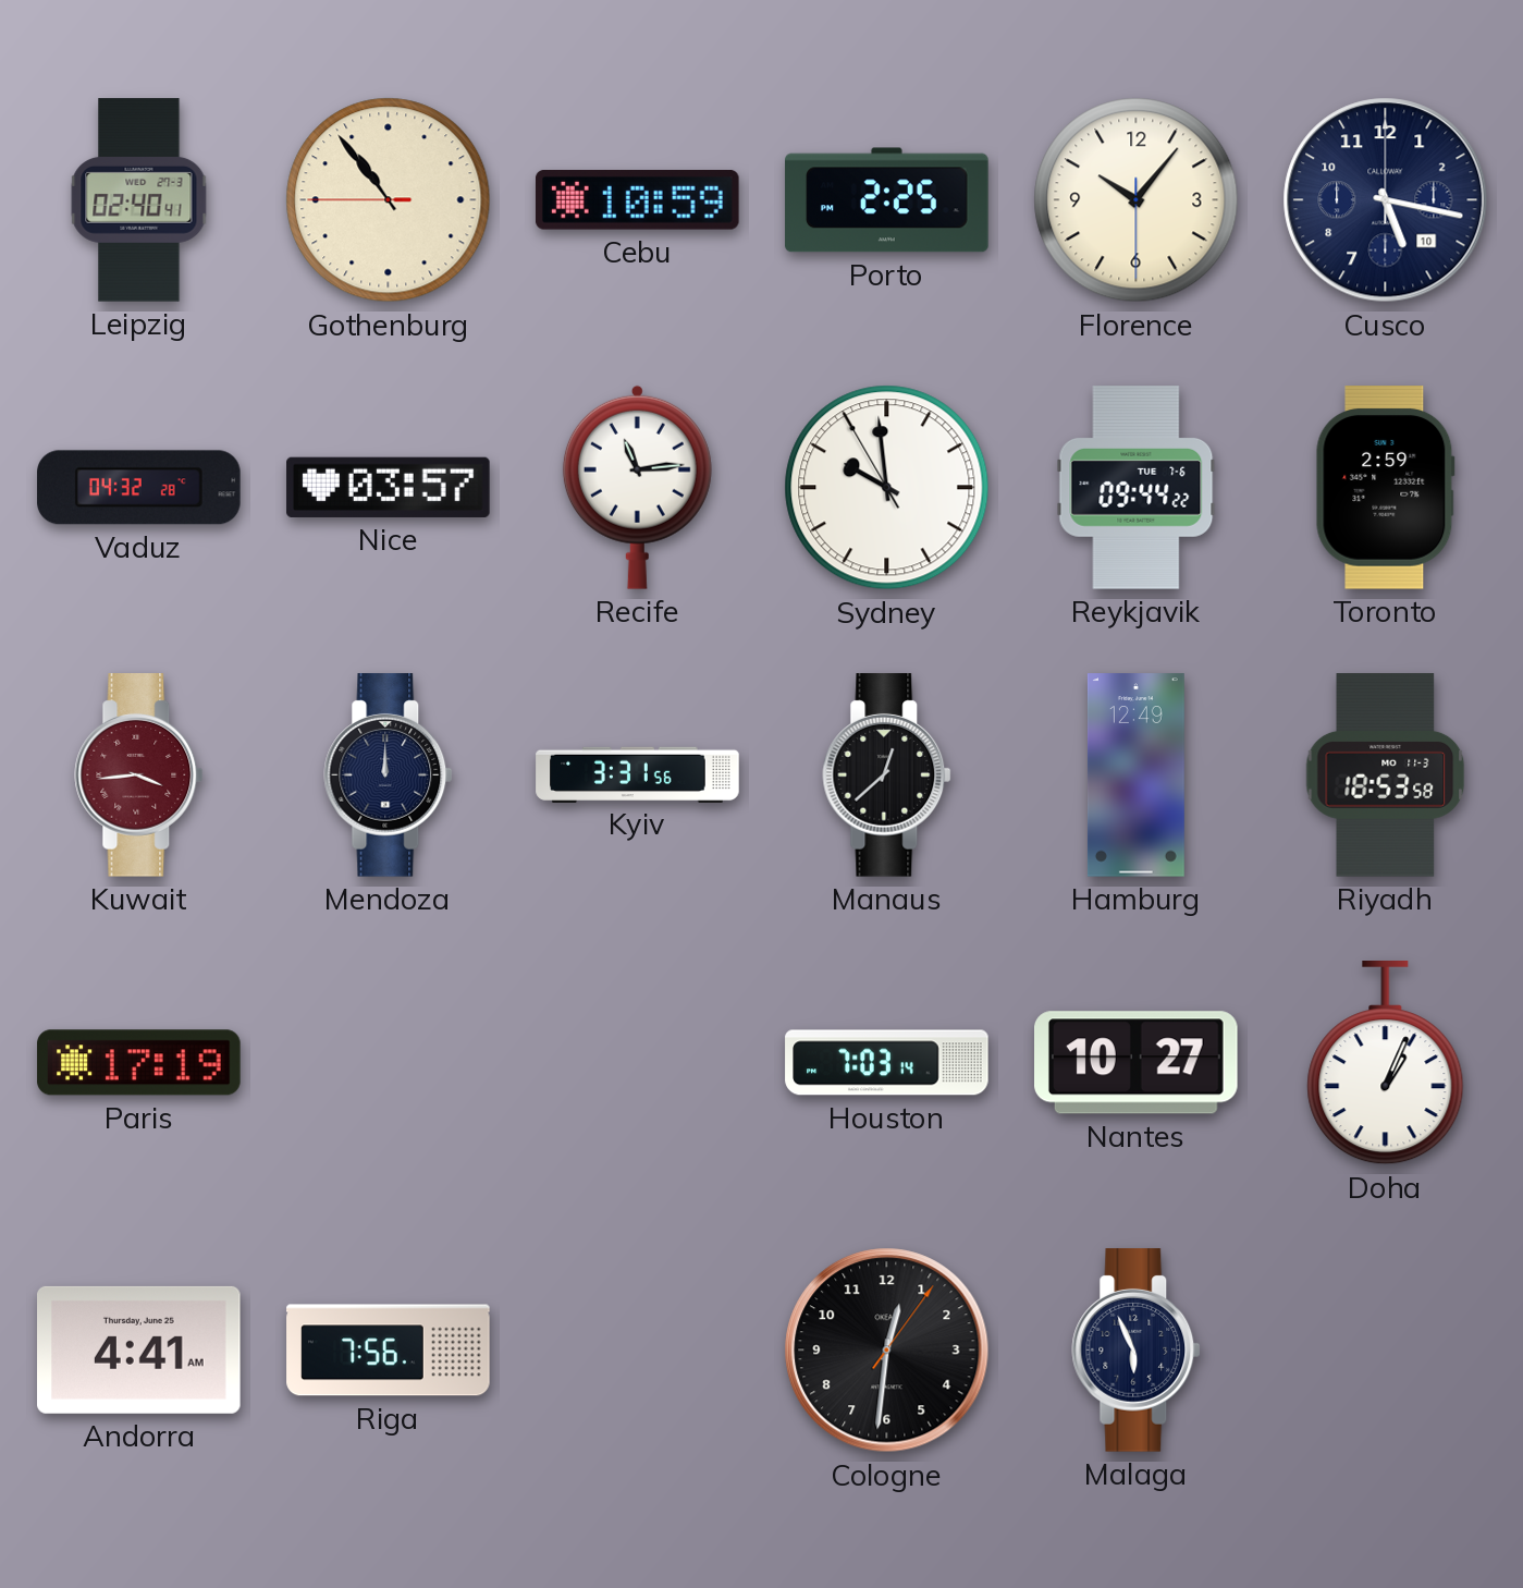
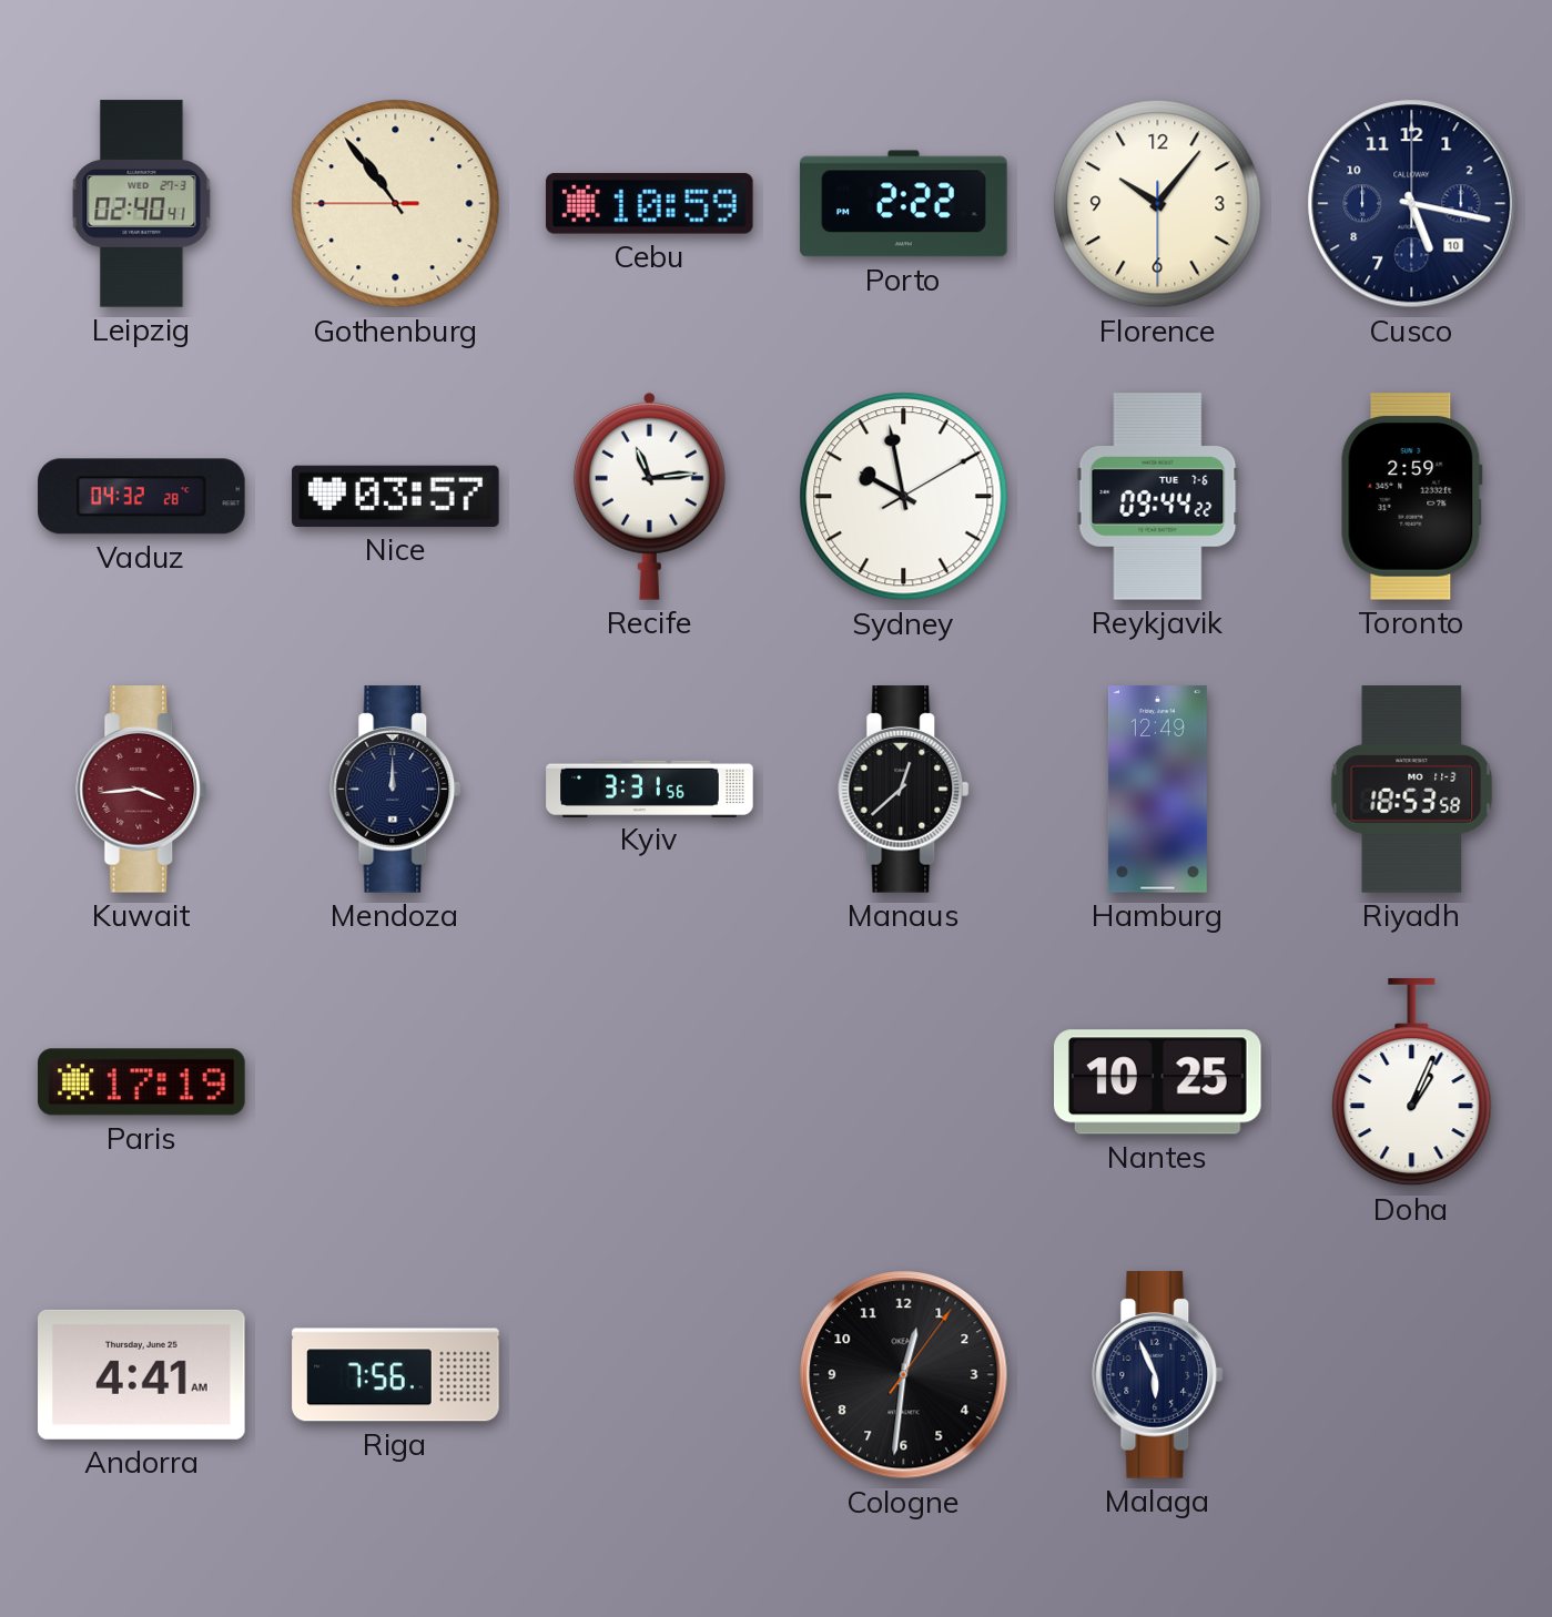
Porto: 2:25 -> 2:22 (904, 204)
Sydney: 9:58:55 -> 9:58:10 (904, 497)
Houston: 7:03 -> none (887, 1063)
Nantes: 10:27 -> 10:25 (1158, 1082)
